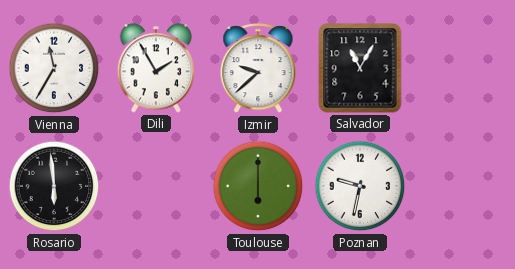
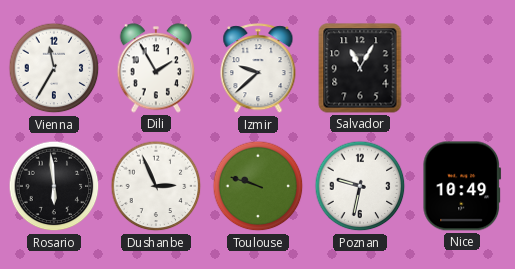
Dushanbe: none -> 2:56 (156, 186)
Toulouse: 6:00 -> 9:48 (258, 186)
Nice: none -> 10:49 (462, 186)
